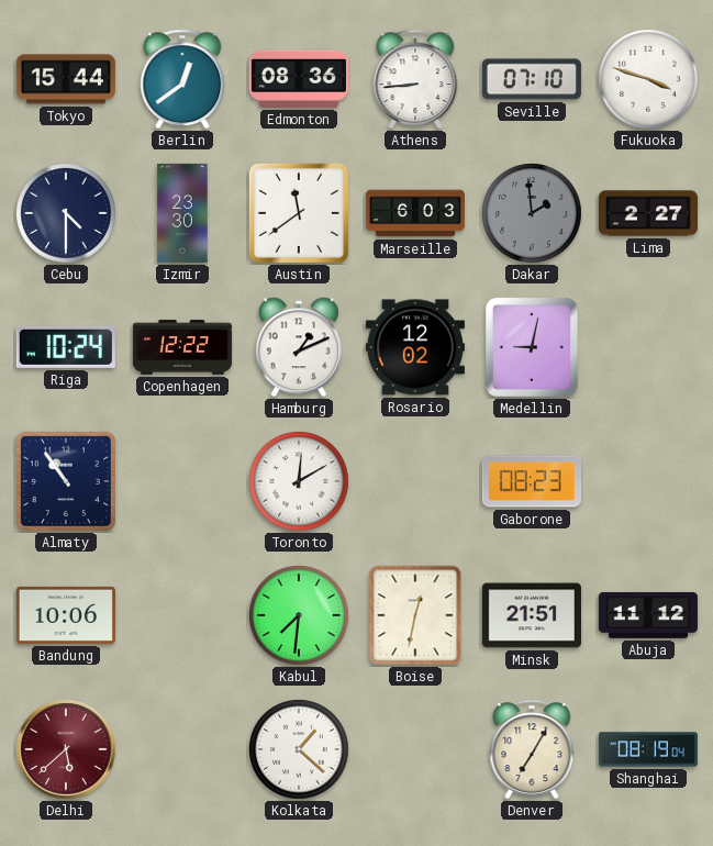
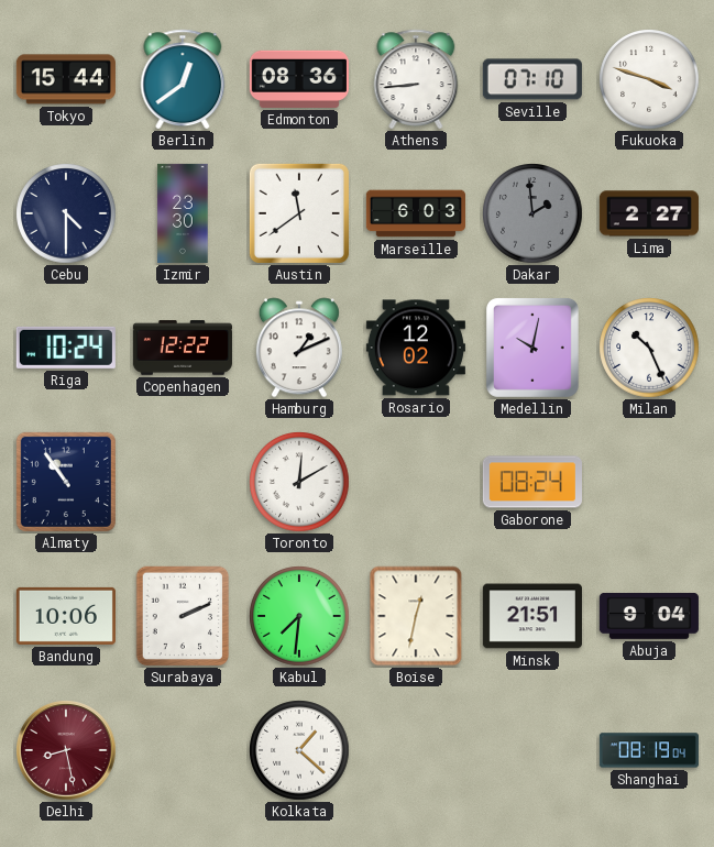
Medellin: 9:02 -> 10:02 (532, 348)
Milan: none -> 10:26 (649, 348)
Gaborone: 08:23 -> 08:24 (532, 482)
Surabaya: none -> 2:11 (183, 616)
Abuja: 11:12 -> 9:04 (649, 616)
Delhi: 5:38 -> 8:28 (66, 750)
Denver: 7:05 -> none (532, 749)
